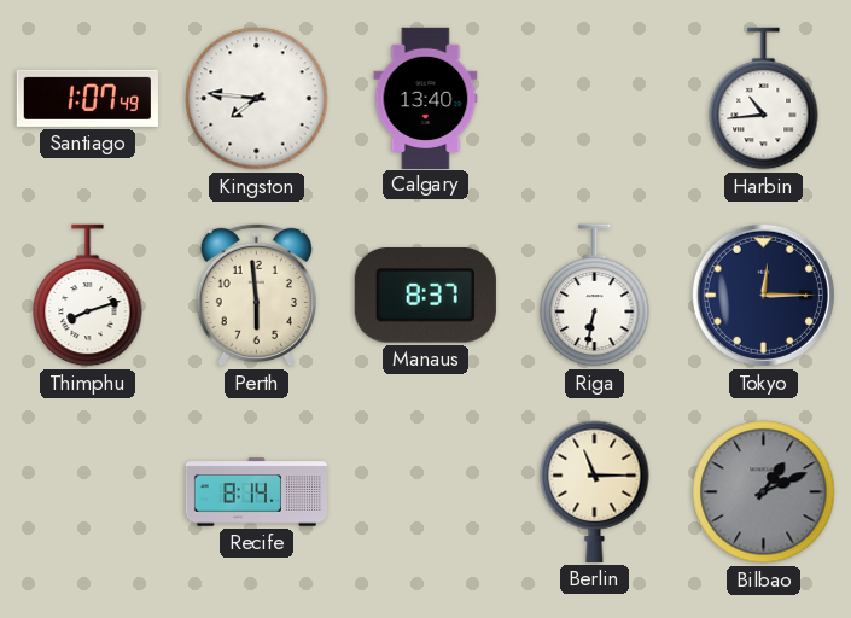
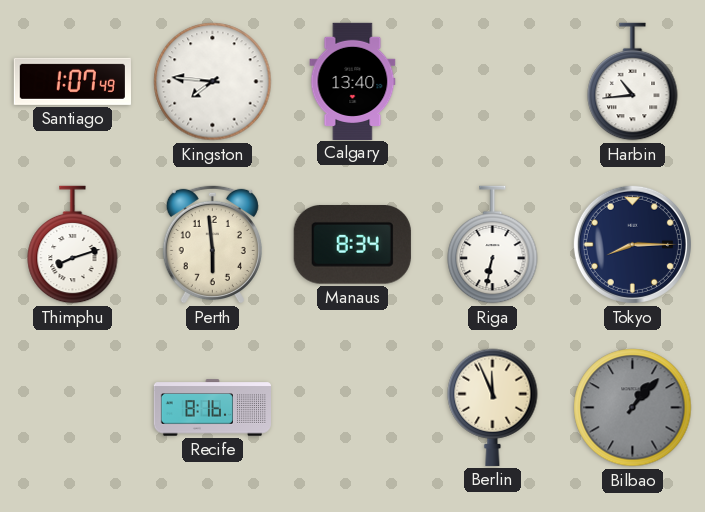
Manaus: 8:37 -> 8:34 (352, 245)
Tokyo: 12:15 -> 8:15 (632, 244)
Recife: 8:14 -> 8:16 (212, 408)
Berlin: 11:15 -> 11:56 (493, 407)
Bilbao: 1:11 -> 1:07 (633, 408)
